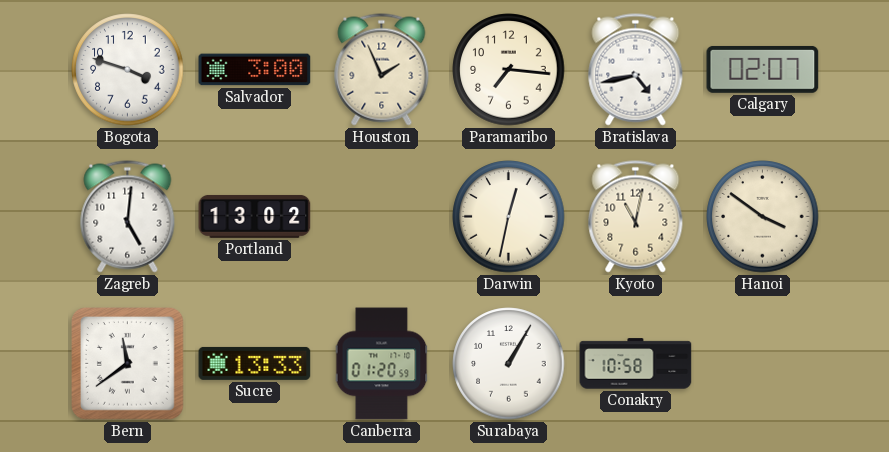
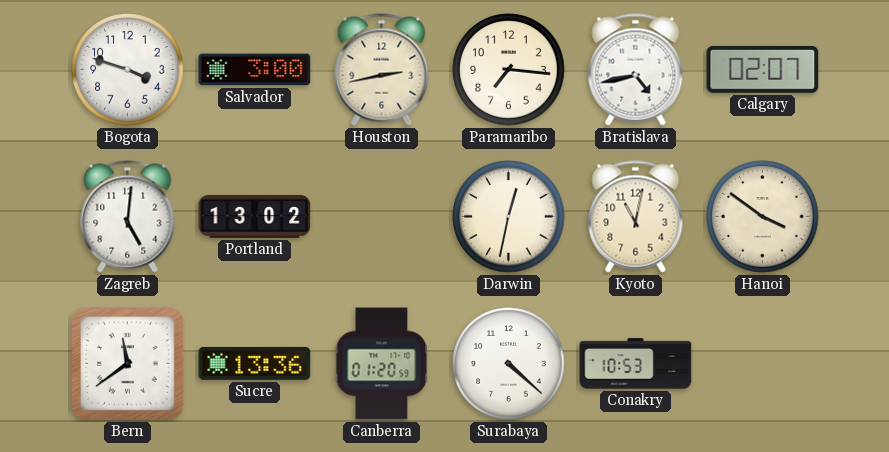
Houston: 1:56 -> 2:43 (382, 70)
Sucre: 13:33 -> 13:36 (255, 363)
Surabaya: 1:05 -> 4:22 (509, 364)
Conakry: 10:58 -> 10:53 (636, 364)
